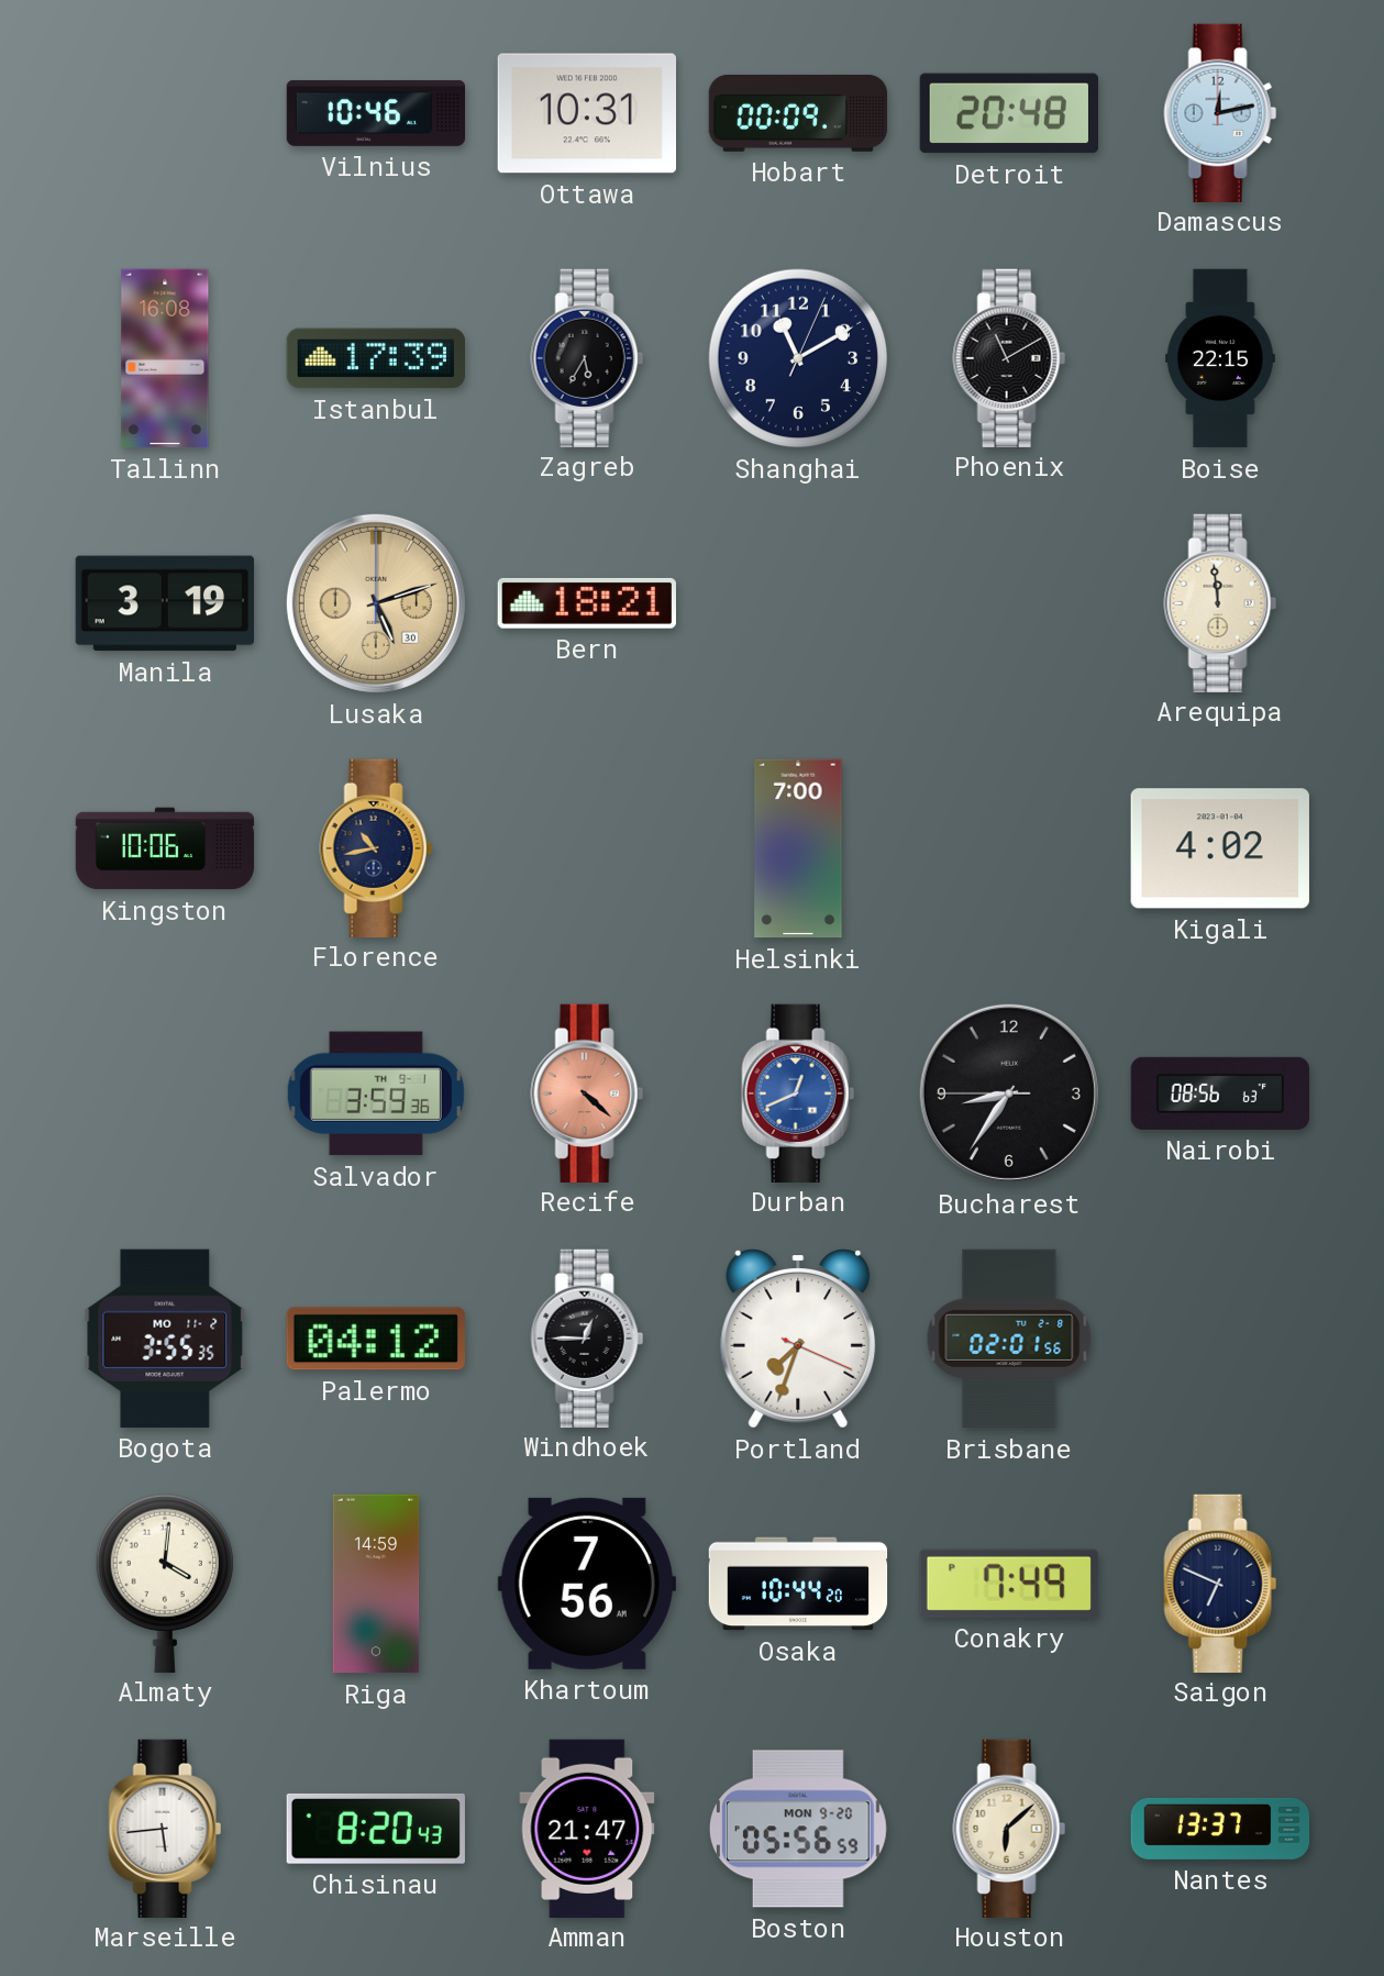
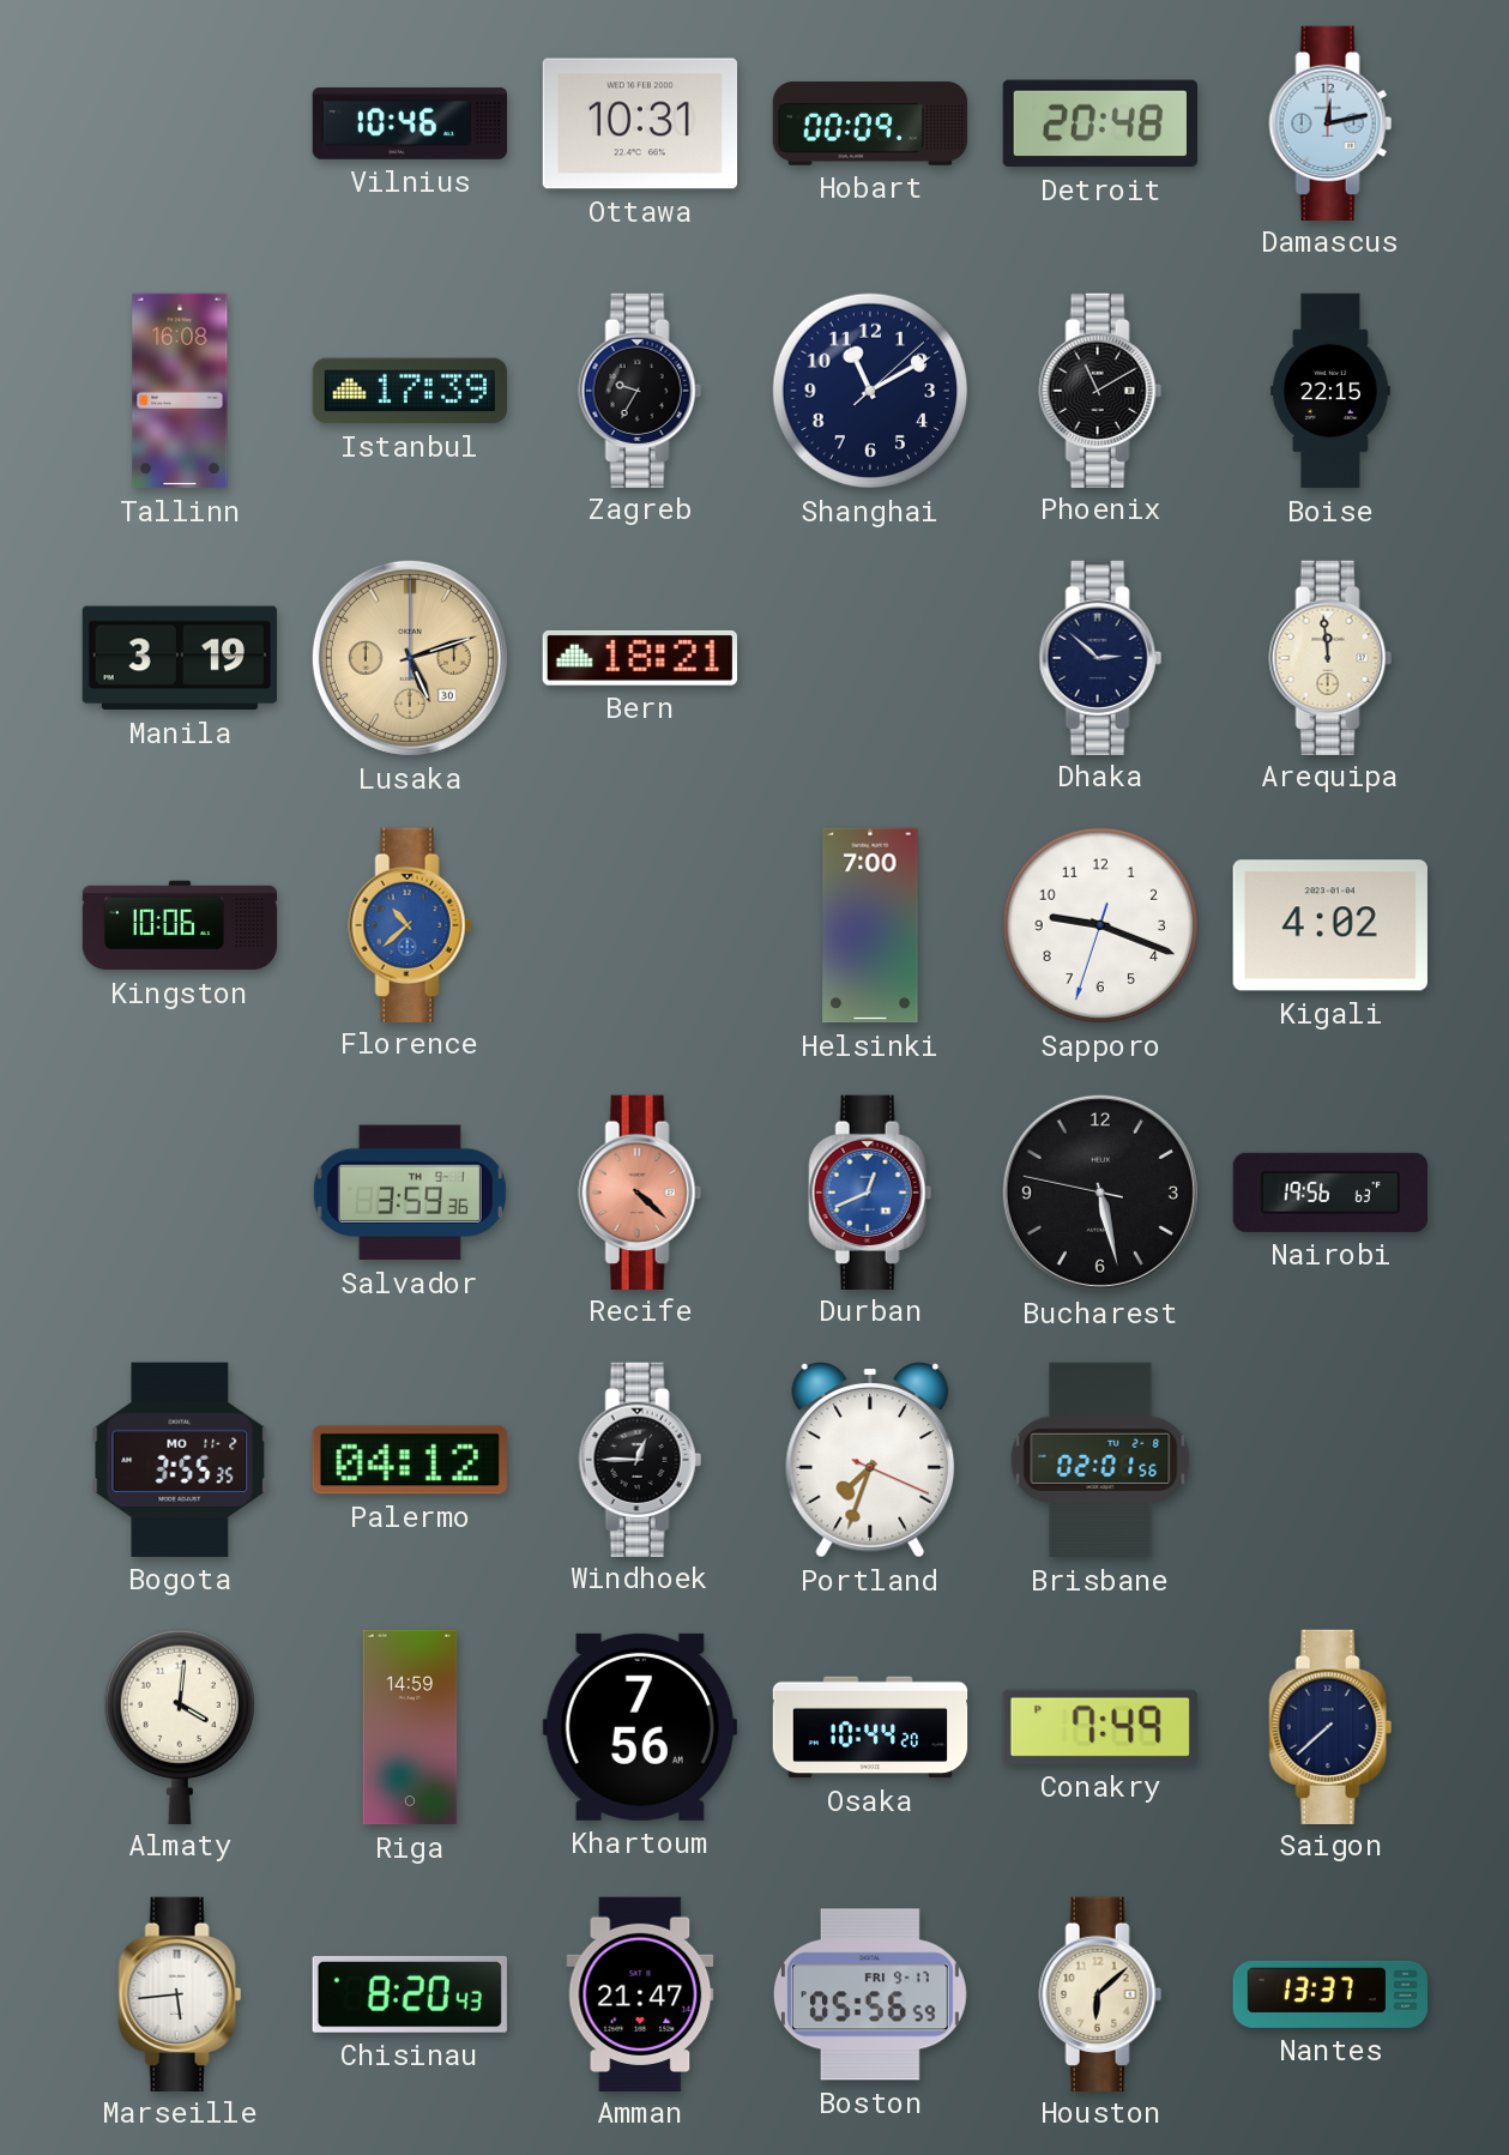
Zagreb: 5:35 -> 9:35 (640, 390)
Shanghai: 11:10:04 -> 11:10:08 (870, 391)
Dhaka: none -> 2:52 (1100, 657)
Florence: 10:43 -> 10:38 (410, 924)
Florence dial: navy -> blue (410, 924)
Sapporo: none -> 9:18 (1100, 925)
Bucharest: 8:35 -> 5:27 (1100, 1193)
Nairobi: 08:56 -> 19:56 (1329, 1193)
Saigon: 6:49 -> 7:38 (1330, 1726)
Boston date: MON 9-20 -> FRI 9-17 (870, 1994)
